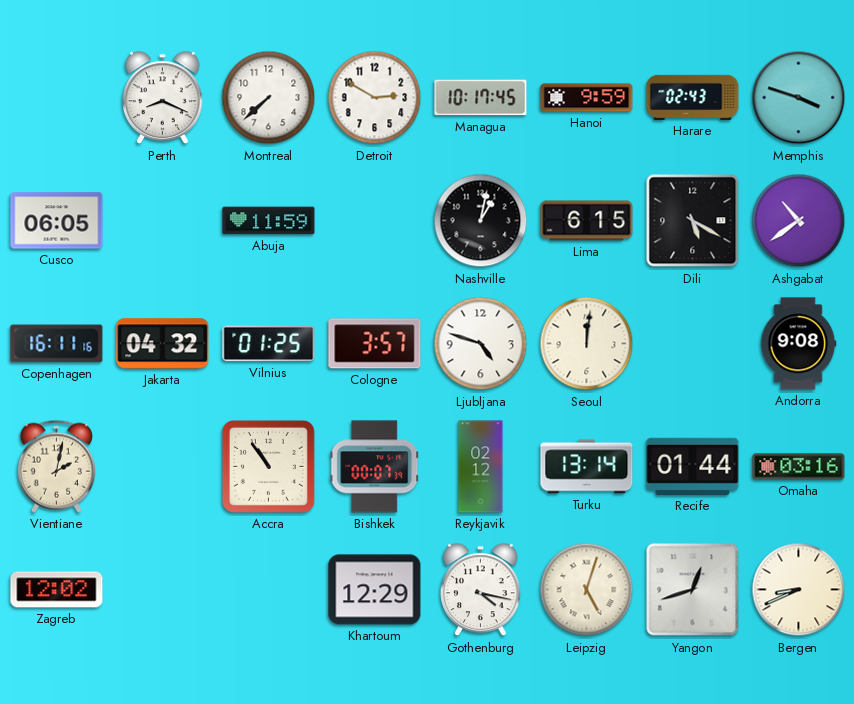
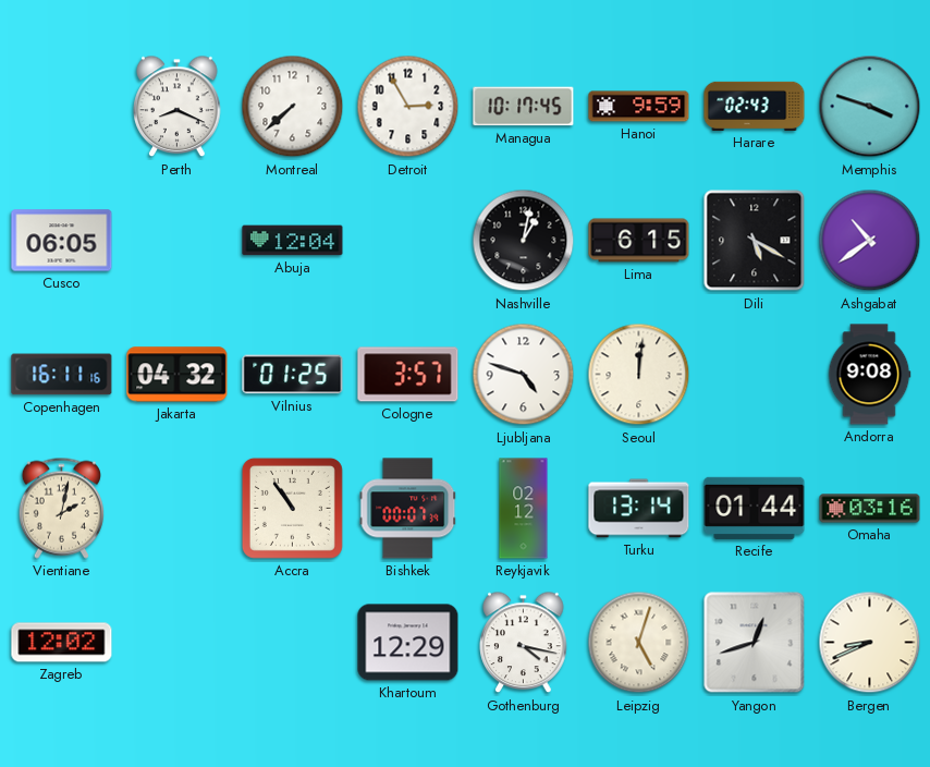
Detroit: 2:50 -> 2:55 (408, 107)
Abuja: 11:59 -> 12:04 (293, 241)
